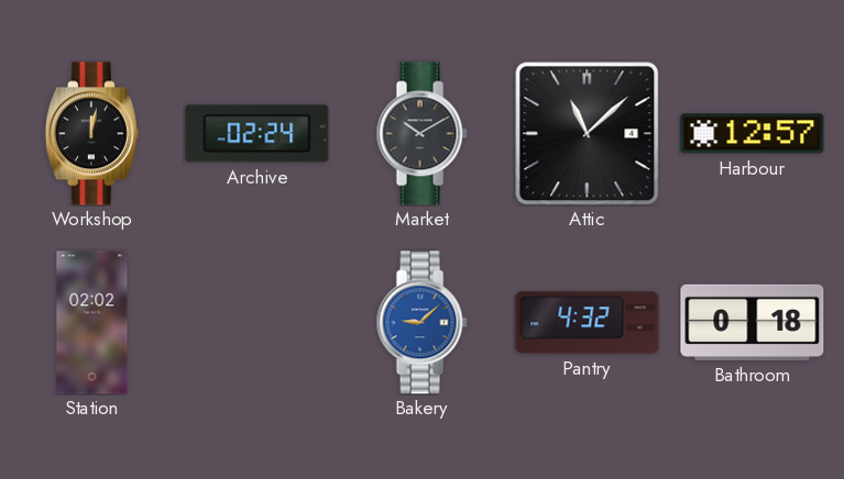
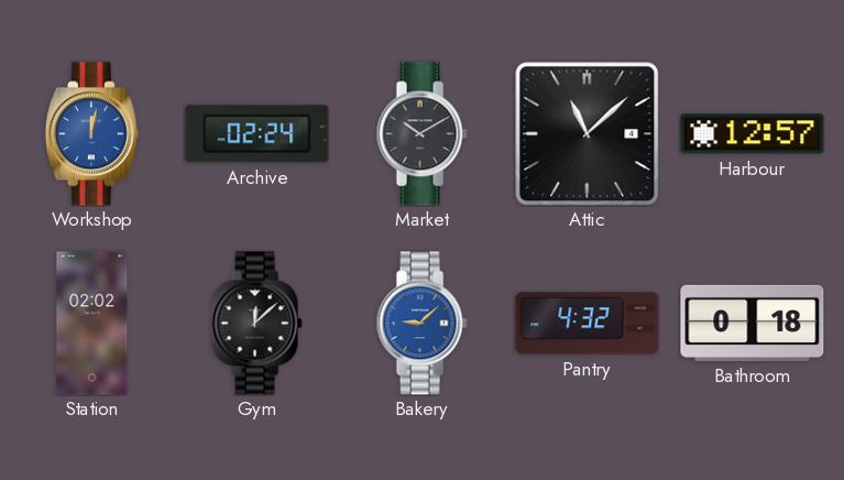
Workshop dial: black -> blue (91, 134)
Gym: none -> 12:08 (256, 324)
